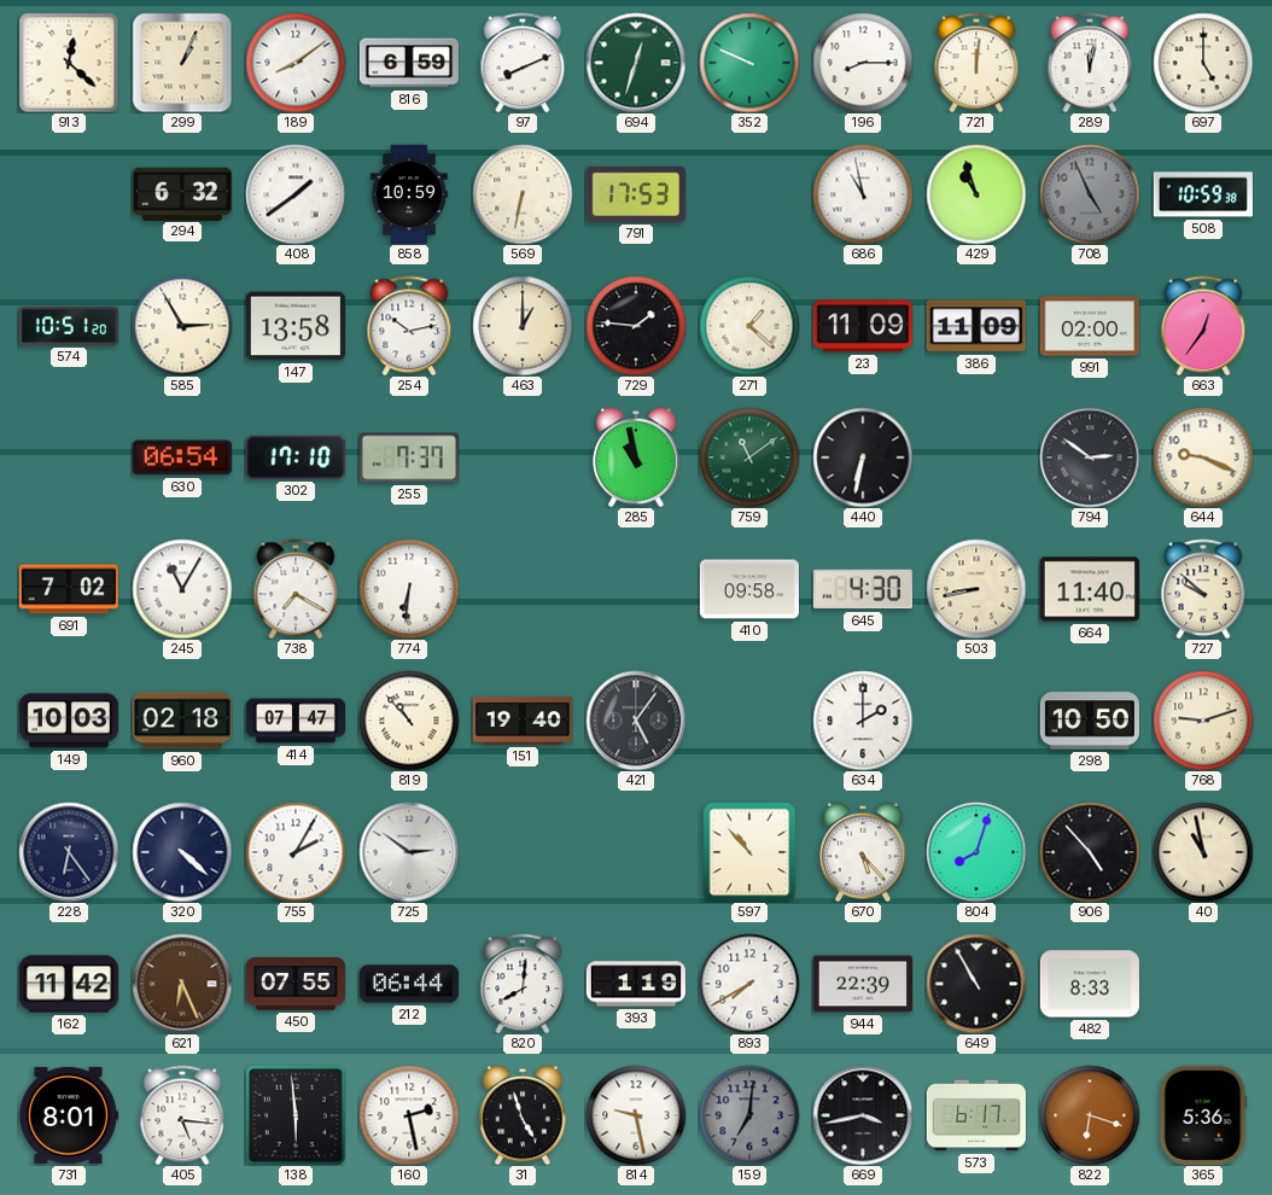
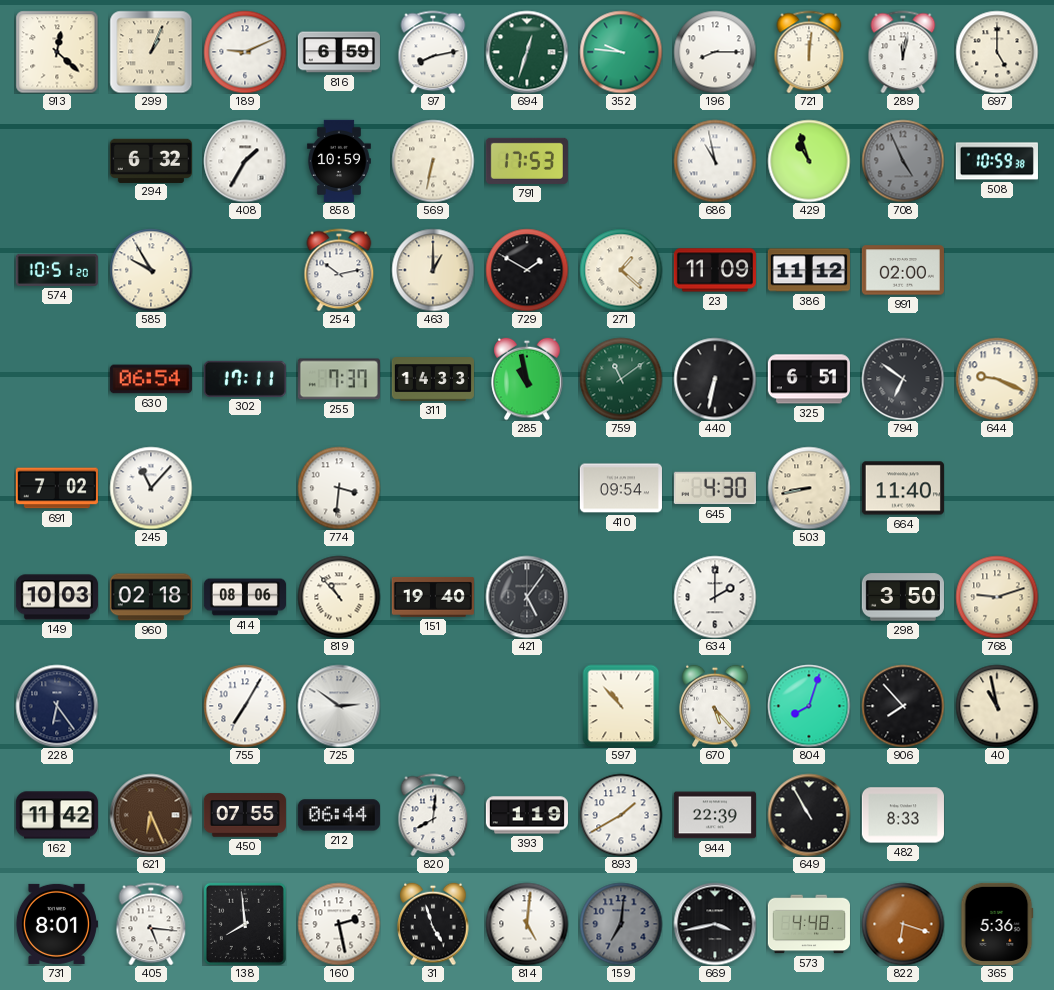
189: 8:09 -> 9:11 (245, 52)
97: 8:11 -> 8:13 (433, 52)
352: 9:49 -> 9:46 (621, 52)
408: 1:39 -> 1:35 (245, 161)
585: 2:55 -> 9:55 (151, 270)
147: 13:58 -> none (296, 326)
729: 1:46 -> 1:50 (527, 270)
386: 11:09 -> 11:12 (809, 270)
663: 12:36 -> none (1203, 326)
302: 17:10 -> 17:11 (245, 379)
311: none -> 14:33 (433, 379)
325: none -> 6:51 (809, 379)
794: 2:51 -> 6:51 (903, 379)
245: 11:05 -> 11:07 (151, 488)
738: 7:20 -> none (296, 589)
774: 6:31 -> 3:31 (339, 488)
410: 09:58 -> 09:54 (621, 488)
727: 9:52 -> none (1203, 589)
414: 07:47 -> 08:06 (244, 597)
298: 10:50 -> 3:50 (903, 597)
320: 4:22 -> none (182, 852)
755: 2:05 -> 7:05 (245, 706)
906: 4:53 -> 7:53 (903, 706)
893: 7:40 -> 1:40 (621, 815)
138: 5:59 -> 7:59 (245, 924)
814: 9:28 -> 5:01 (527, 924)
573: 6:17 -> 4:48 (809, 924)
